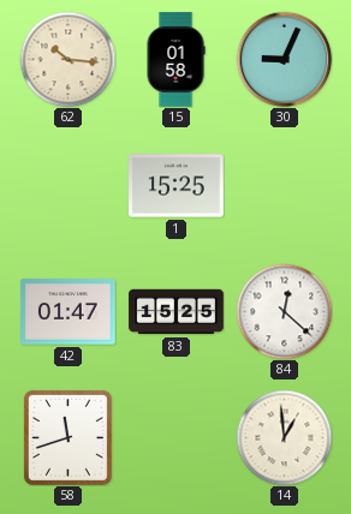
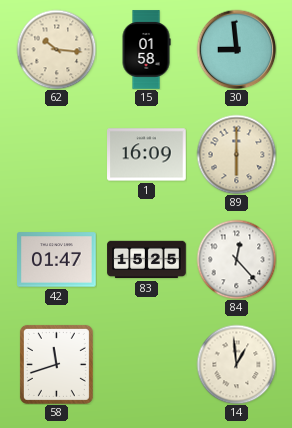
30: 9:04 -> 8:59 (236, 49)
1: 15:25 -> 16:09 (147, 155)
89: none -> 6:00 (236, 154)
84: 12:22 -> 12:23 (236, 259)
